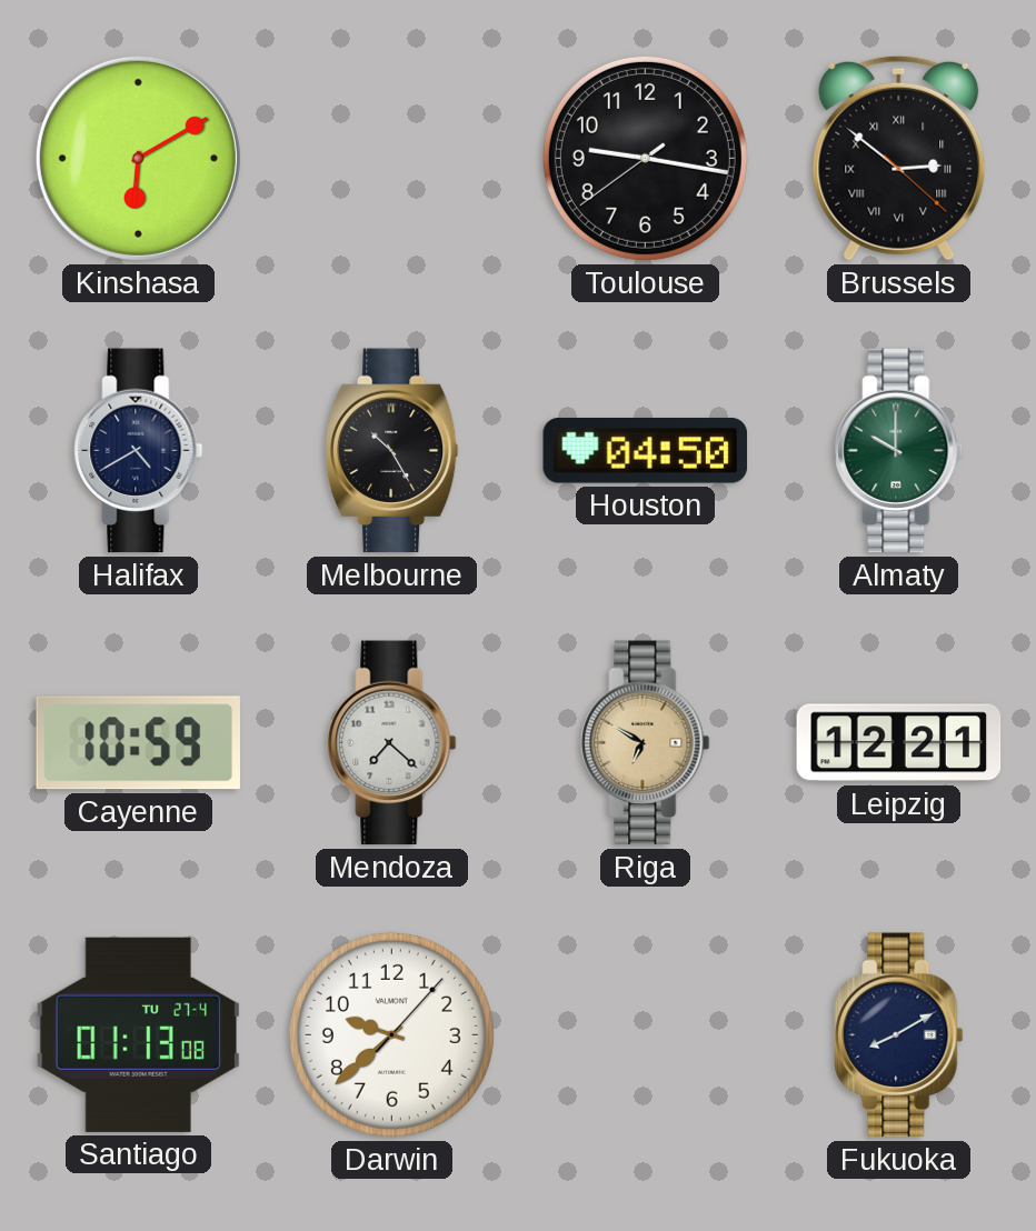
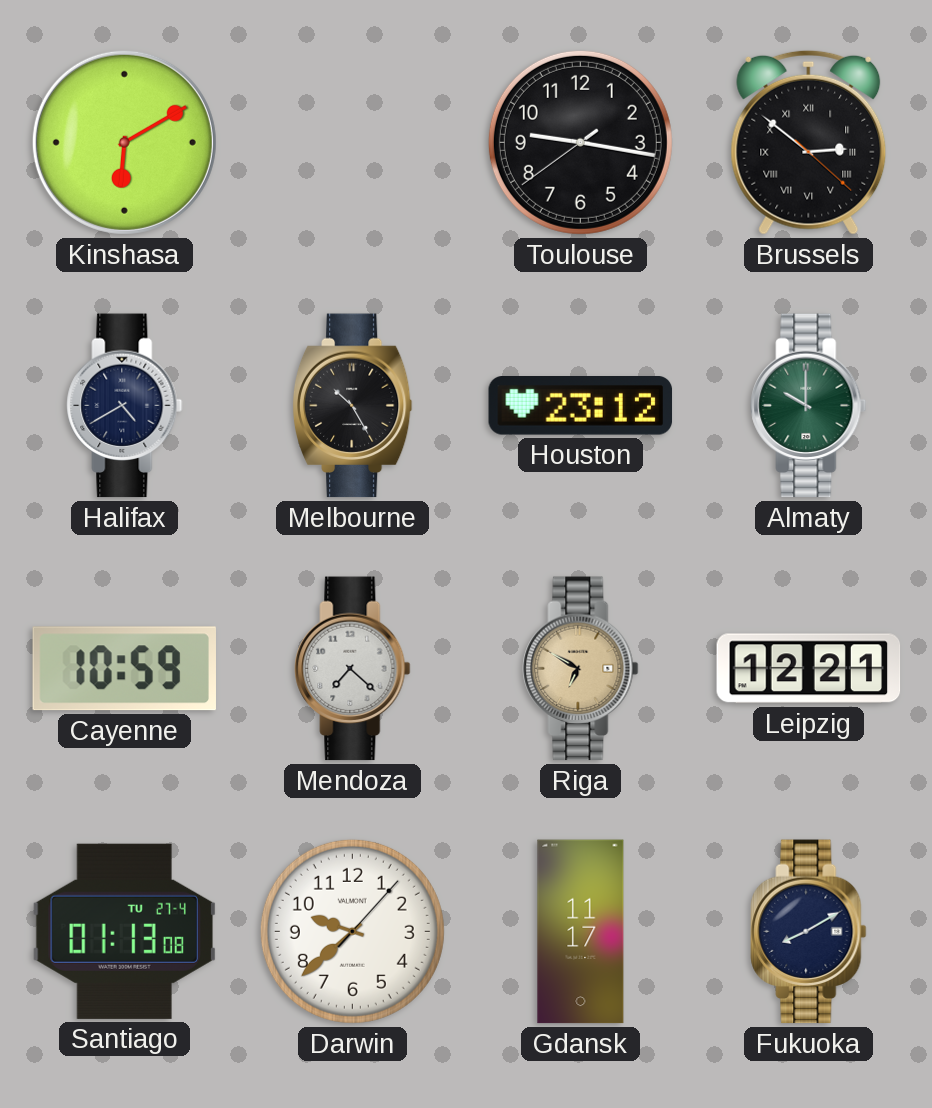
Houston: 04:50 -> 23:12 (581, 406)
Gdansk: none -> 11:17 (581, 932)
